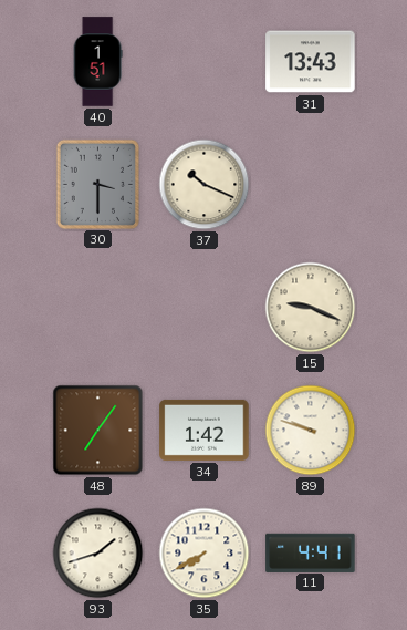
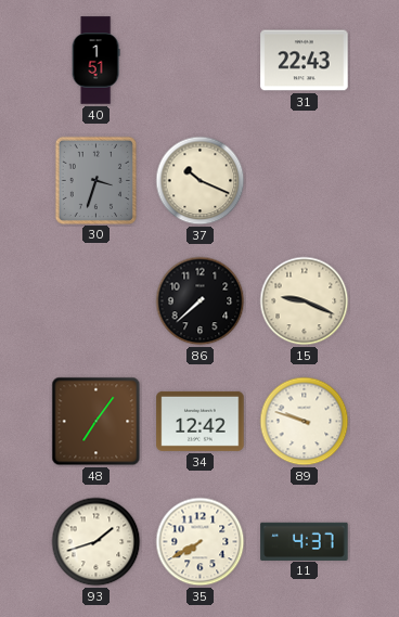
31: 13:43 -> 22:43 (305, 61)
30: 3:30 -> 3:33 (95, 180)
86: none -> 7:38 (201, 301)
34: 1:42 -> 12:42 (201, 421)
11: 4:41 -> 4:37 (305, 541)
